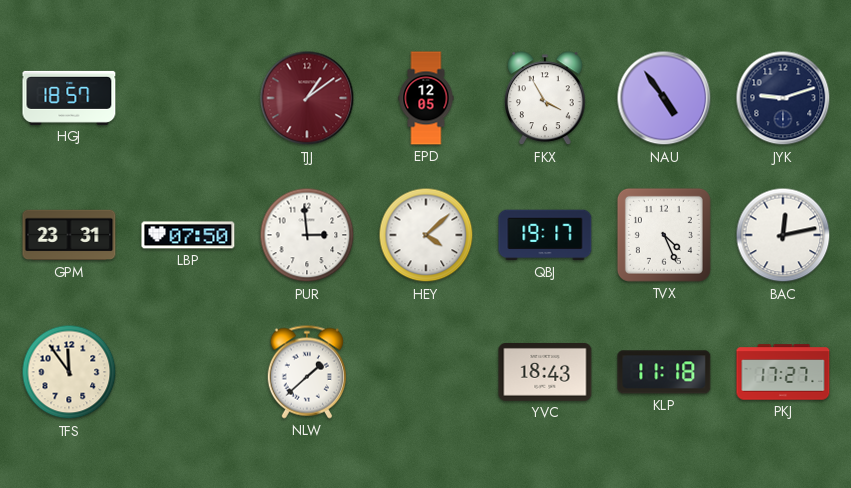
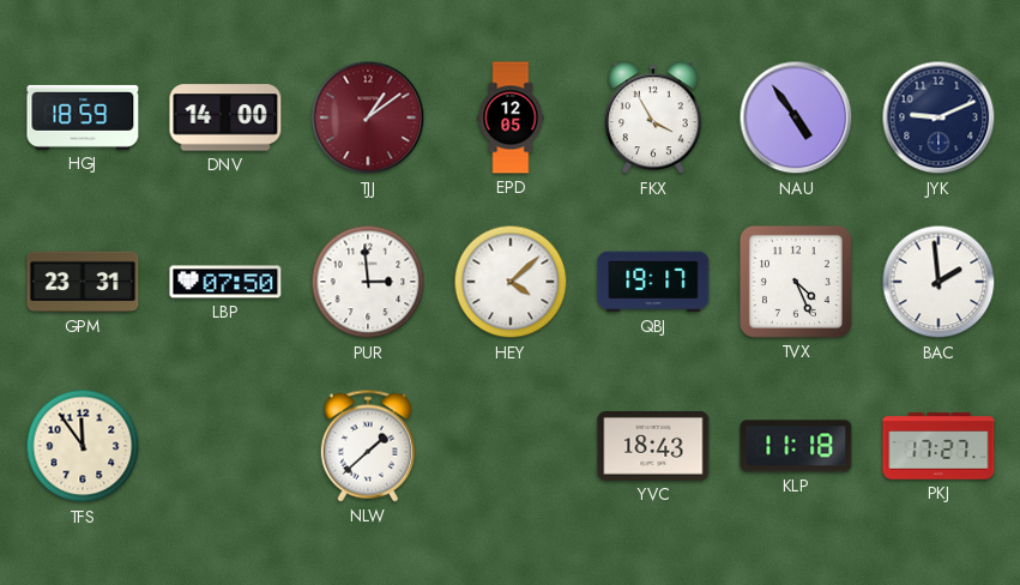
HGJ: 18:57 -> 18:59 (83, 117)
DNV: none -> 14:00 (225, 117)
JYK: 9:12 -> 9:11 (938, 117)
BAC: 12:13 -> 1:59 (938, 282)
